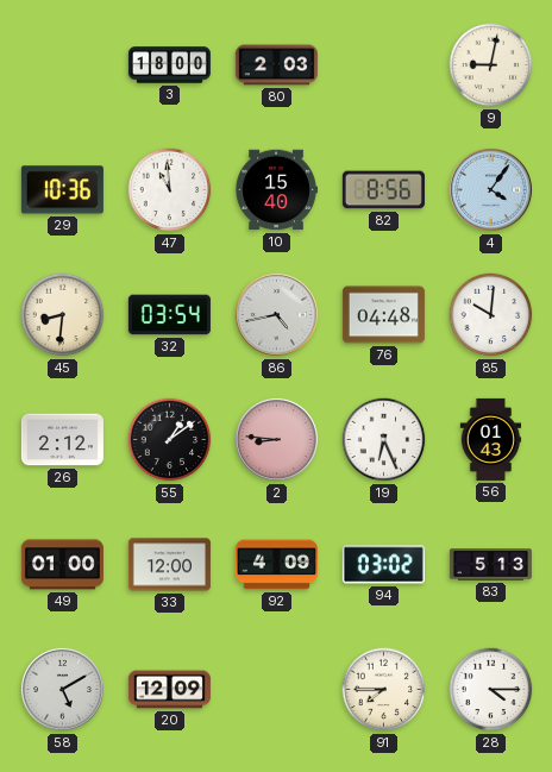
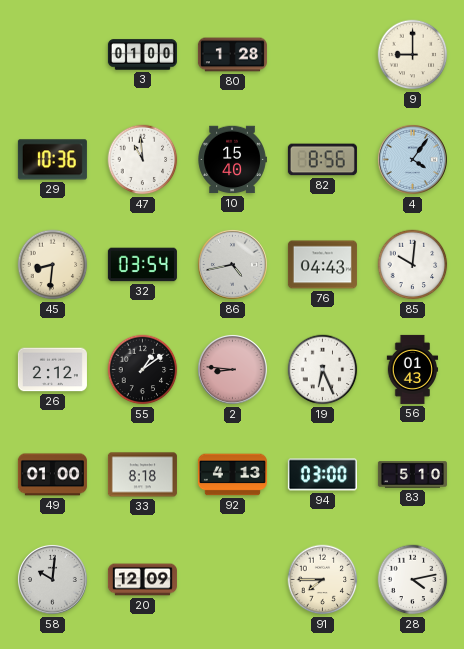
3: 18:00 -> 01:00 (142, 55)
80: 2:03 -> 1:28 (232, 55)
9: 9:02 -> 9:00 (413, 55)
76: 04:48 -> 04:43 (322, 265)
33: 12:00 -> 8:18 (142, 475)
92: 4:09 -> 4:13 (232, 475)
94: 03:02 -> 03:00 (322, 475)
83: 5:13 -> 5:10 (412, 475)
58: 5:10 -> 10:01 (52, 579)
28: 4:15 -> 4:13 (413, 580)
